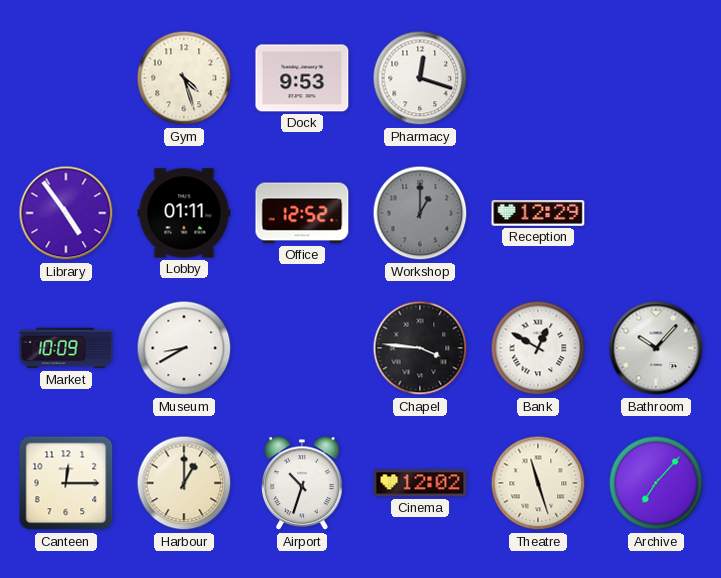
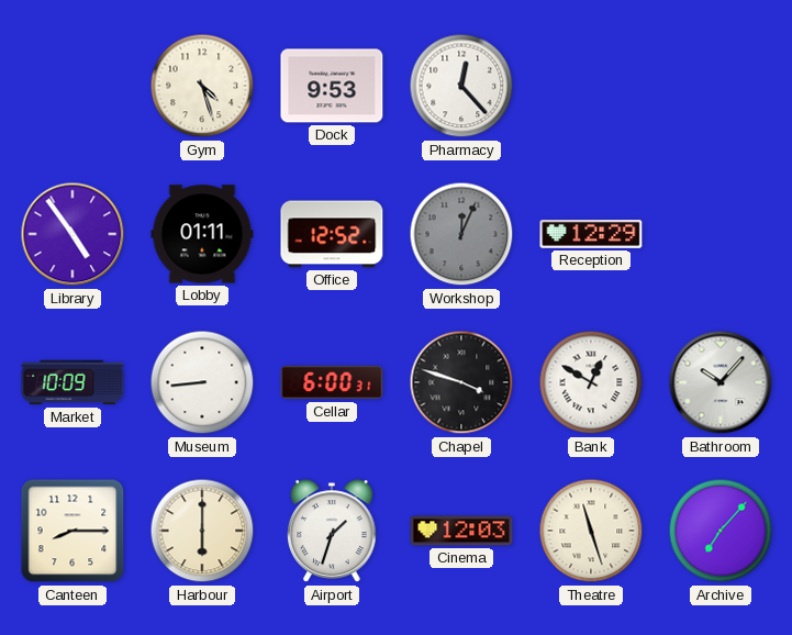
Pharmacy: 12:18 -> 12:23 (461, 86)
Workshop: 1:00 -> 12:04 (461, 234)
Museum: 8:40 -> 8:44 (202, 382)
Cellar: none -> 6:00 (332, 382)
Chapel: 3:46 -> 3:48 (461, 382)
Canteen: 12:15 -> 8:15 (72, 531)
Harbour: 1:00 -> 6:00 (202, 531)
Airport: 10:33 -> 1:33 (332, 532)
Cinema: 12:02 -> 12:03 (461, 531)
